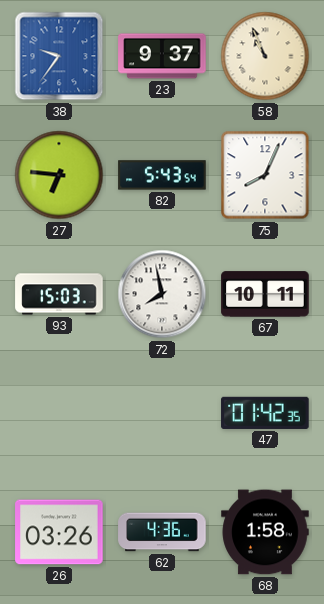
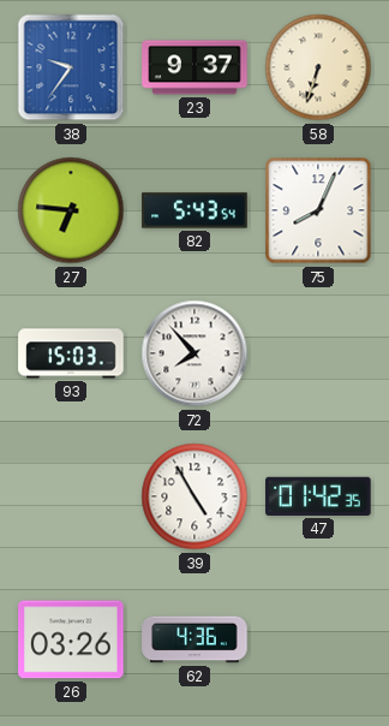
58: 10:56 -> 6:33 (318, 67)
72: 7:58 -> 7:53 (194, 353)
67: 10:11 -> none (265, 294)
39: none -> 4:55 (194, 496)
68: 1:58 -> none (265, 532)
